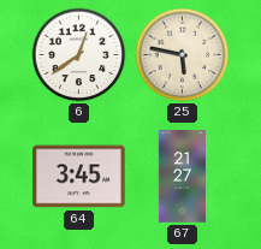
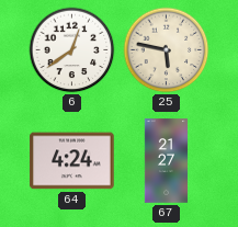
64: 3:45 -> 4:24 (72, 161)
